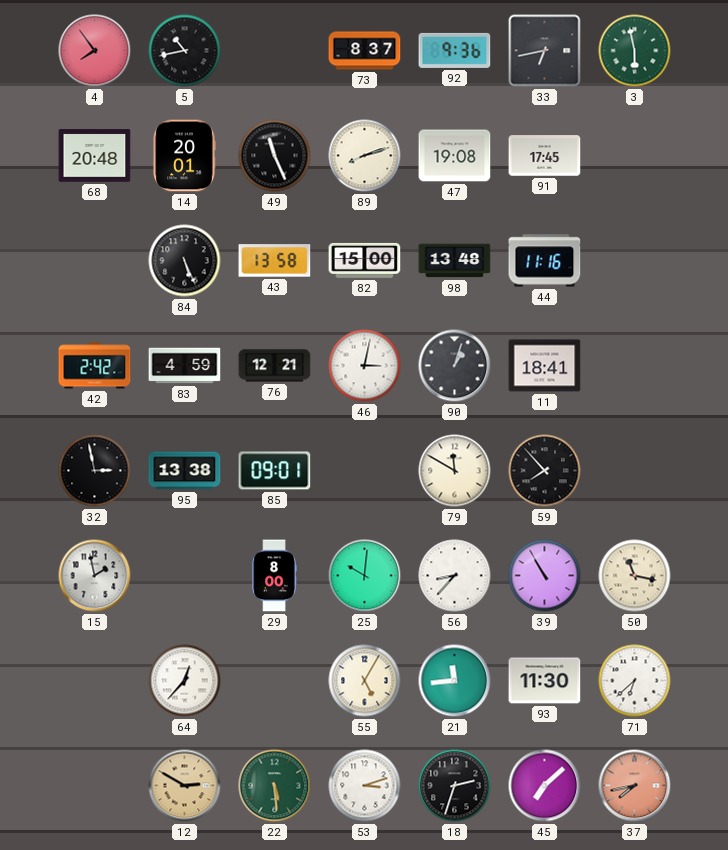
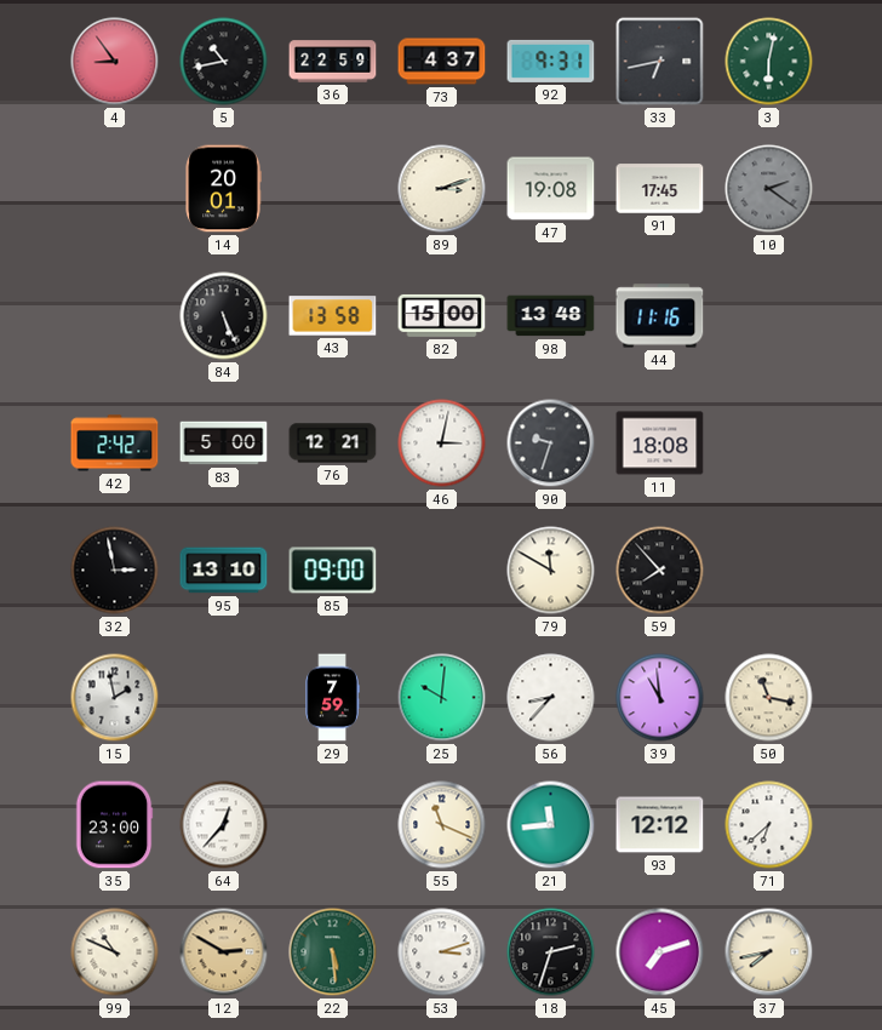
4: 7:54 -> 8:54 (115, 62)
36: none -> 22:59 (333, 62)
73: 8:37 -> 4:37 (442, 62)
92: 9:36 -> 9:31 (551, 61)
3: 5:58 -> 6:02 (769, 62)
68: 20:48 -> none (95, 156)
49: 11:26 -> none (275, 156)
89: 8:12 -> 3:12 (442, 189)
10: none -> 2:21 (769, 189)
83: 4:59 -> 5:00 (224, 444)
90: 1:03 -> 9:33 (551, 444)
11: 18:41 -> 18:08 (660, 444)
95: 13:38 -> 13:10 (224, 571)
85: 09:01 -> 09:00 (333, 571)
29: 8:00 -> 7:59 (332, 698)
39: 10:55 -> 10:59 (660, 698)
35: none -> 23:00 (114, 825)
55: 5:05 -> 11:19 (442, 825)
93: 11:30 -> 12:12 (660, 825)
99: none -> 10:49 (115, 952)
45: 7:08 -> 7:12 (660, 952)
37 dial: salmon -> cream (769, 952)
